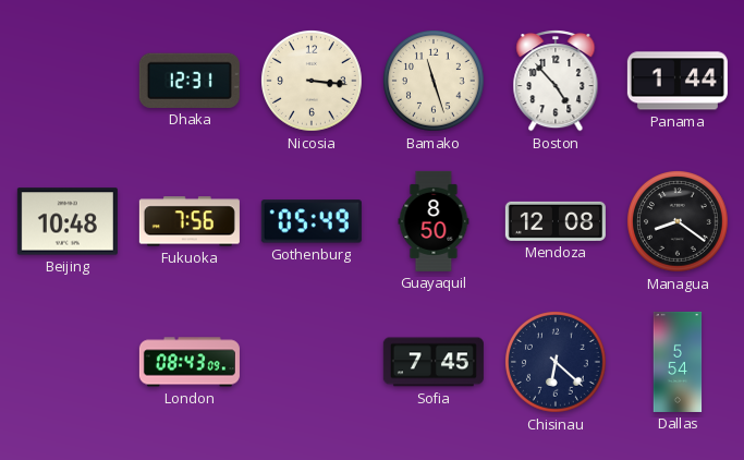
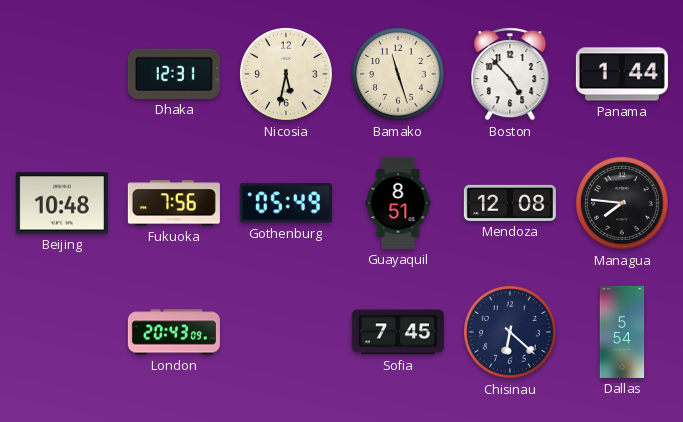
Nicosia: 3:16 -> 5:32 (287, 75)
Guayaquil: 8:50 -> 8:51 (398, 203)
Managua: 8:21 -> 7:46 (623, 204)
London: 08:43 -> 20:43 (174, 332)
